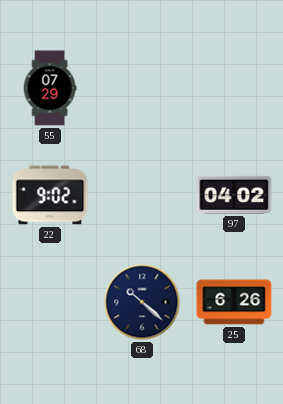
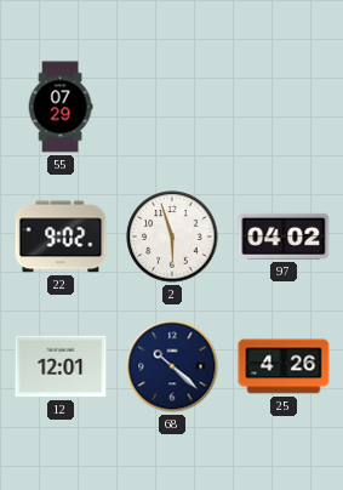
2: none -> 5:57 (172, 237)
12: none -> 12:01 (61, 366)
25: 6:26 -> 4:26 (284, 366)
